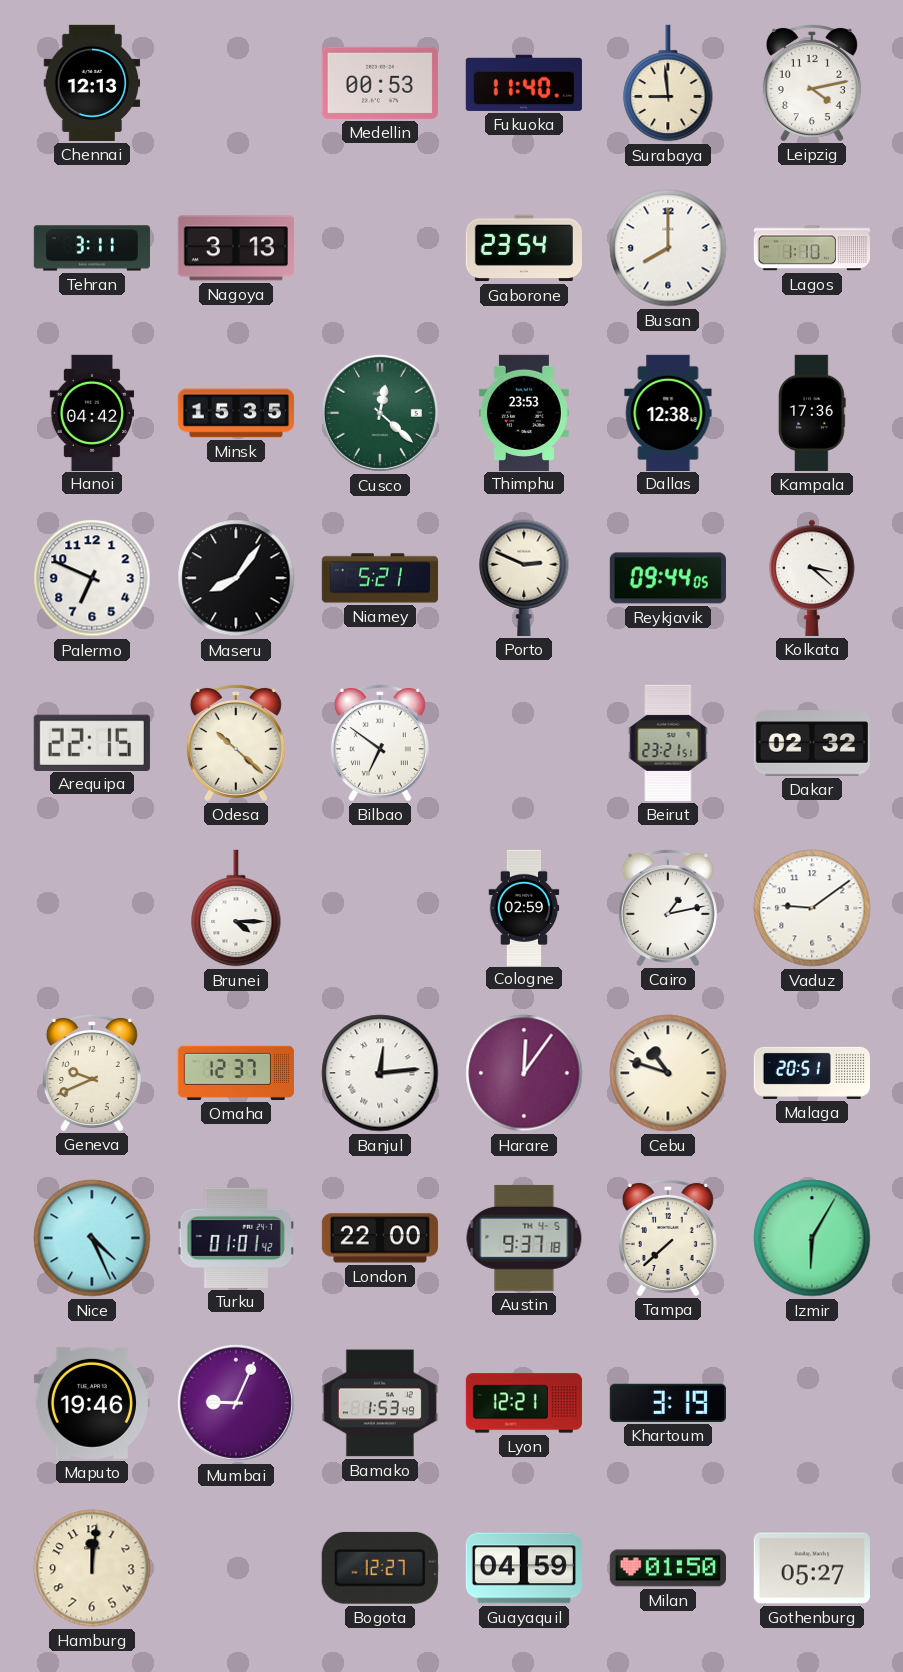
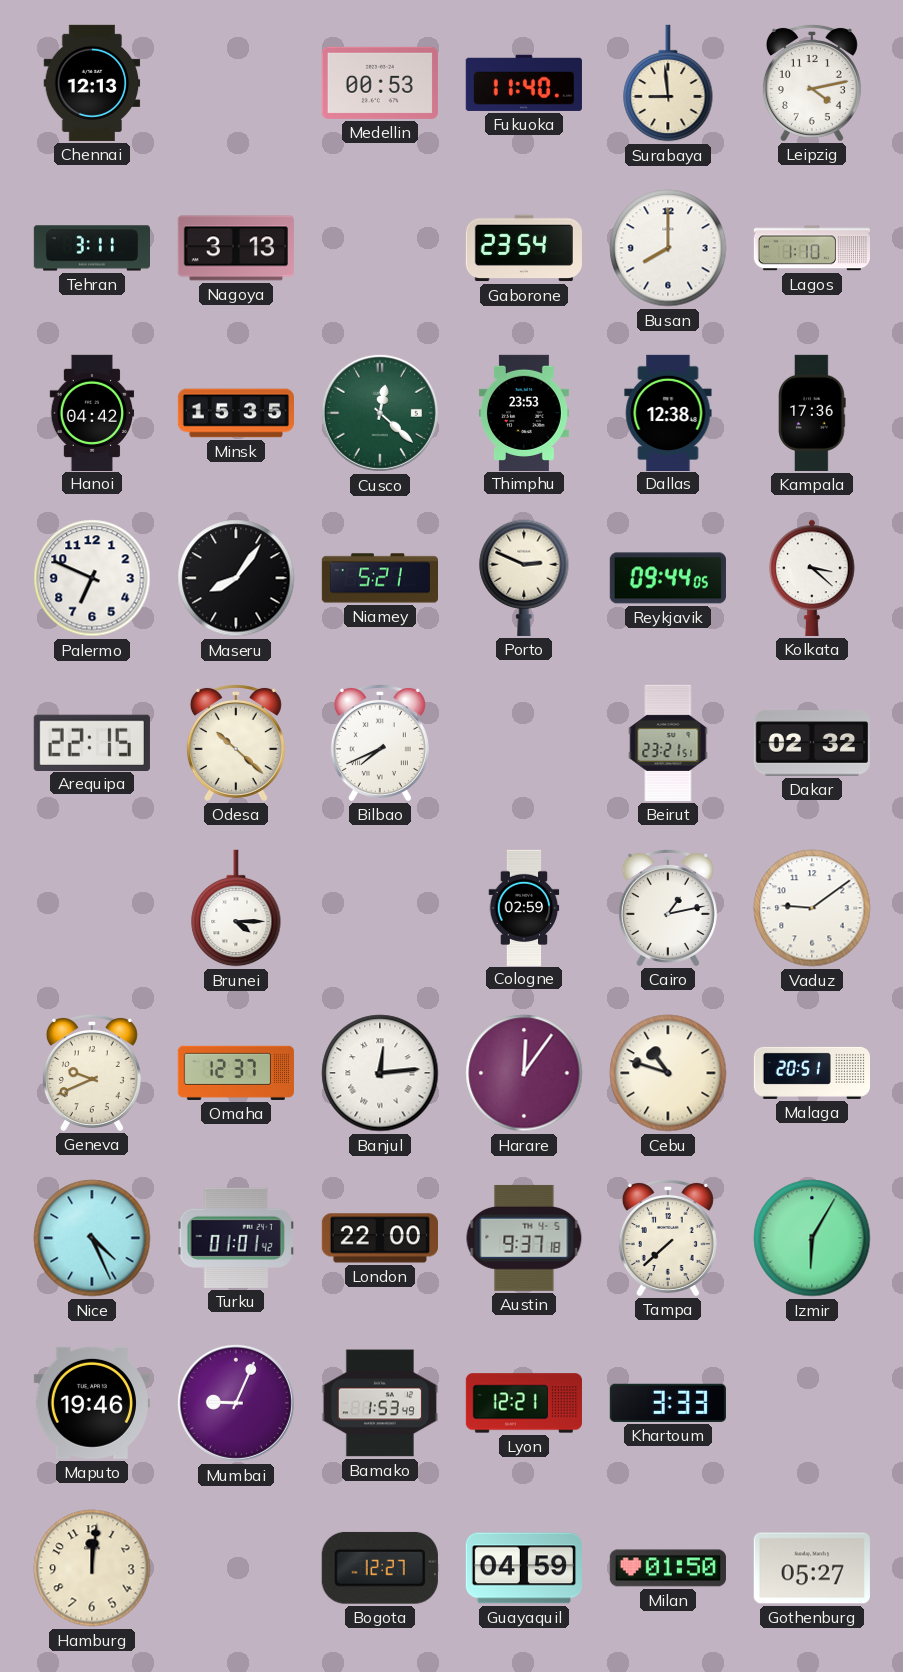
Bilbao: 6:51 -> 7:41 (380, 742)
Khartoum: 3:19 -> 3:33 (668, 1403)
